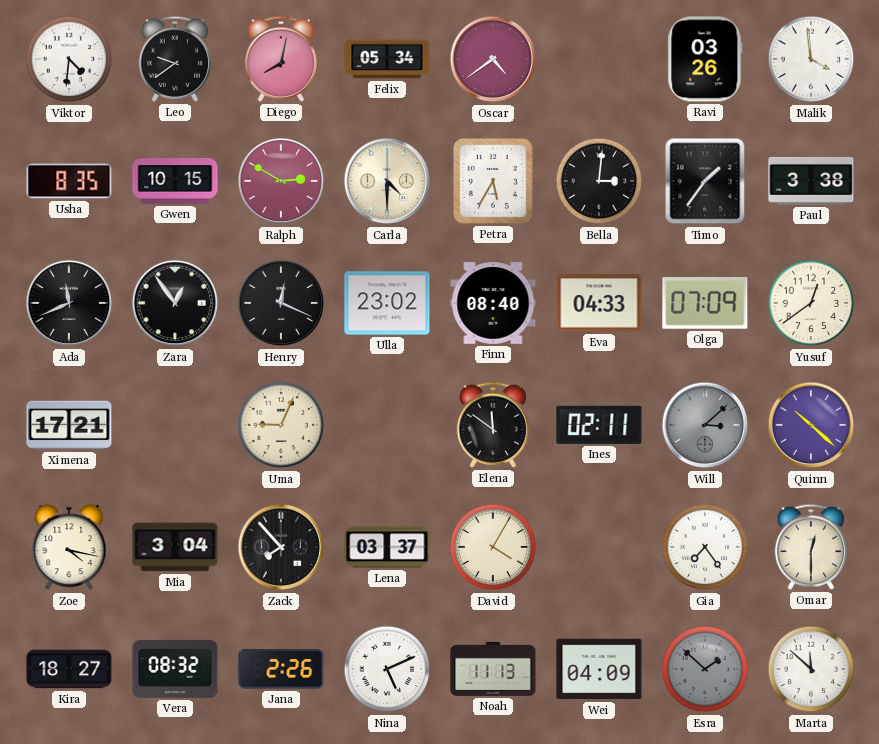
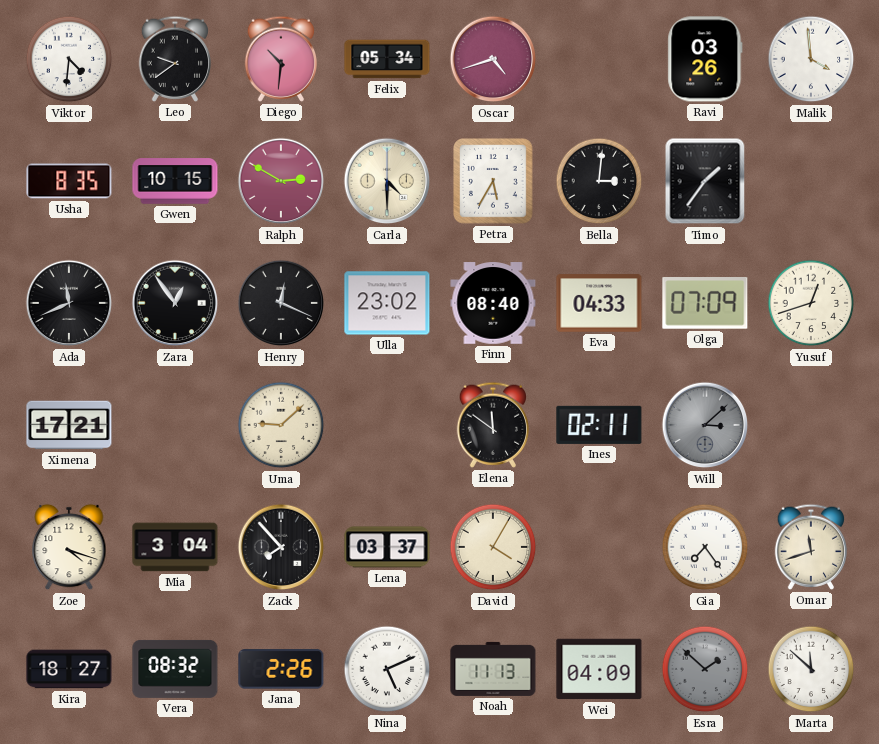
Diego: 8:02 -> 10:31 (281, 59)
Oscar: 4:39 -> 4:42 (493, 59)
Paul: 3:38 -> none (811, 181)
Yusuf: 12:39 -> 12:42 (811, 303)
Uma: 9:04 -> 9:08 (281, 425)
Quinn: 10:22 -> none (811, 425)
Zoe: 4:17 -> 4:18 (69, 547)
Omar: 12:30 -> 11:42 (811, 547)
